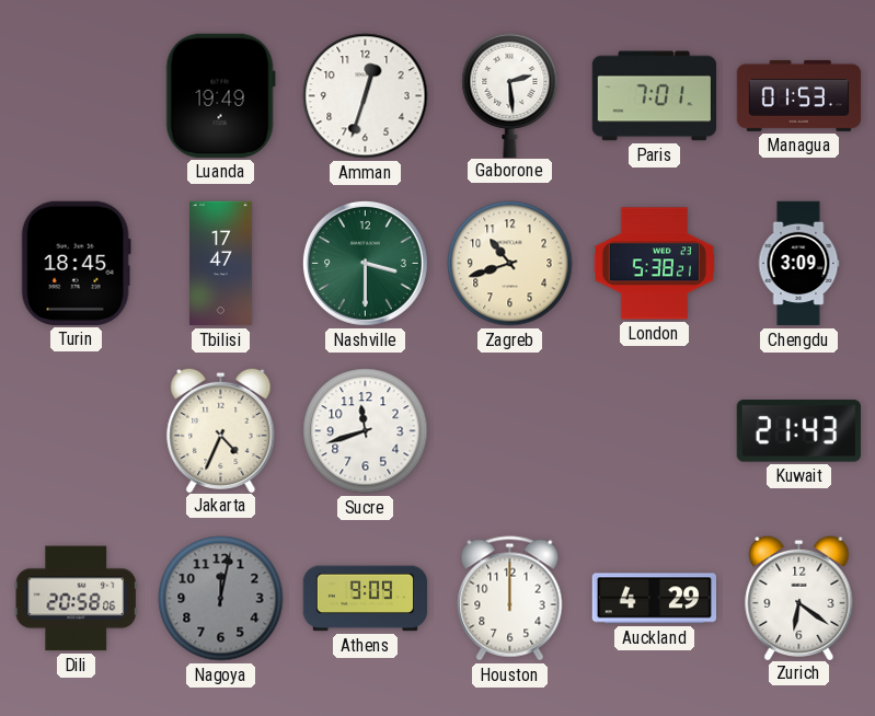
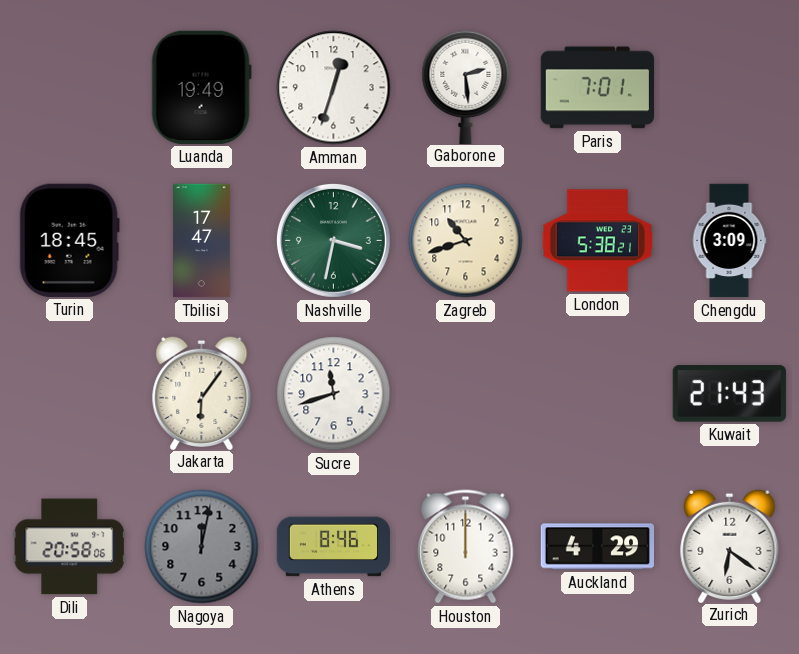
Managua: 01:53 -> none (799, 95)
Nashville: 3:30 -> 3:32 (333, 240)
Jakarta: 4:34 -> 6:06 (202, 392)
Athens: 9:09 -> 8:46 (334, 547)
